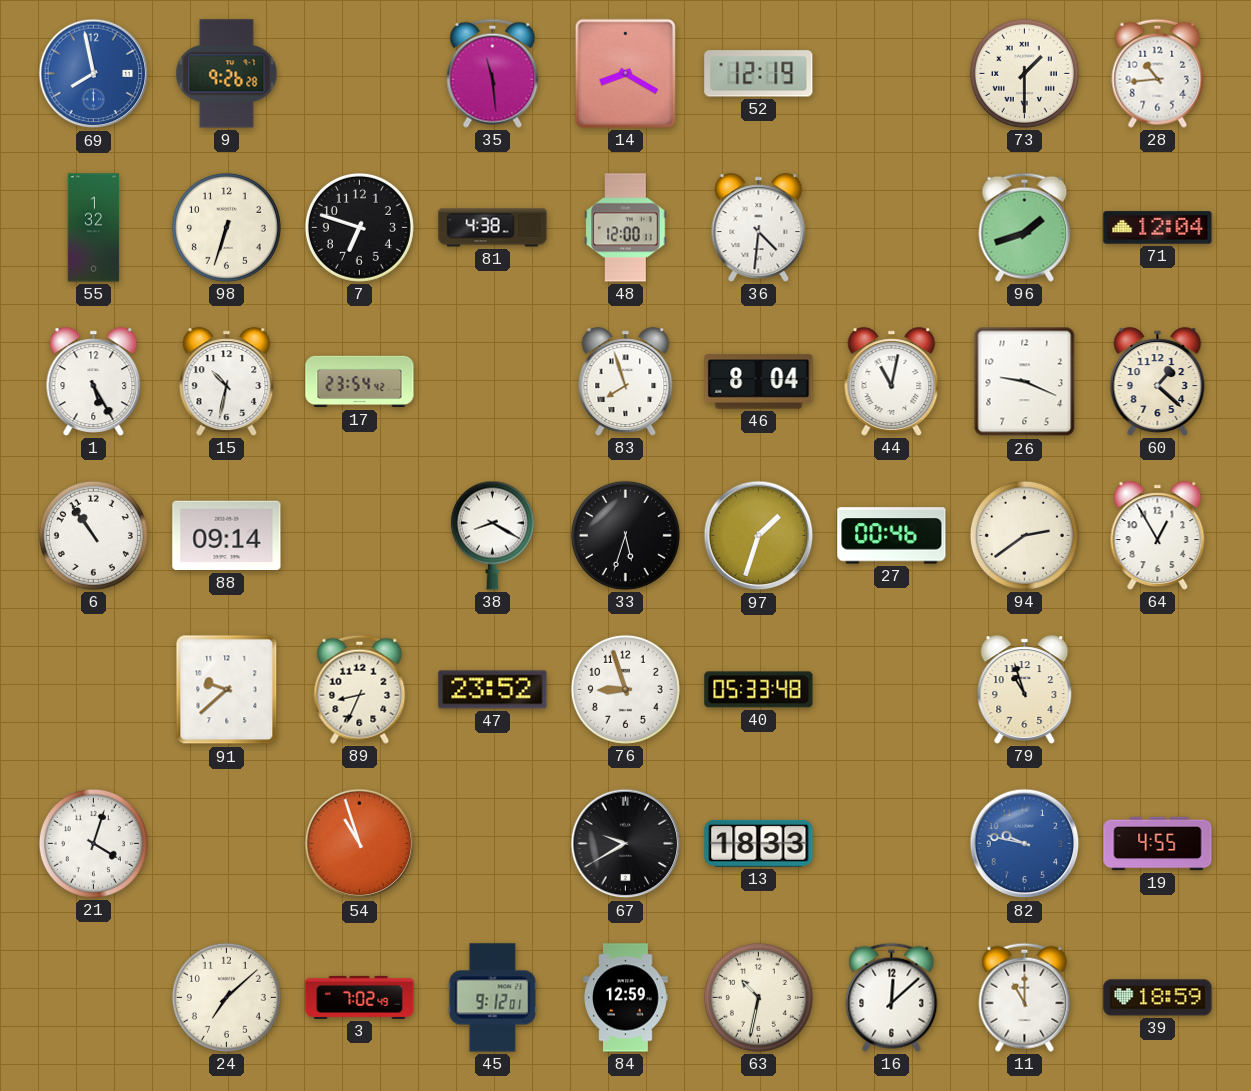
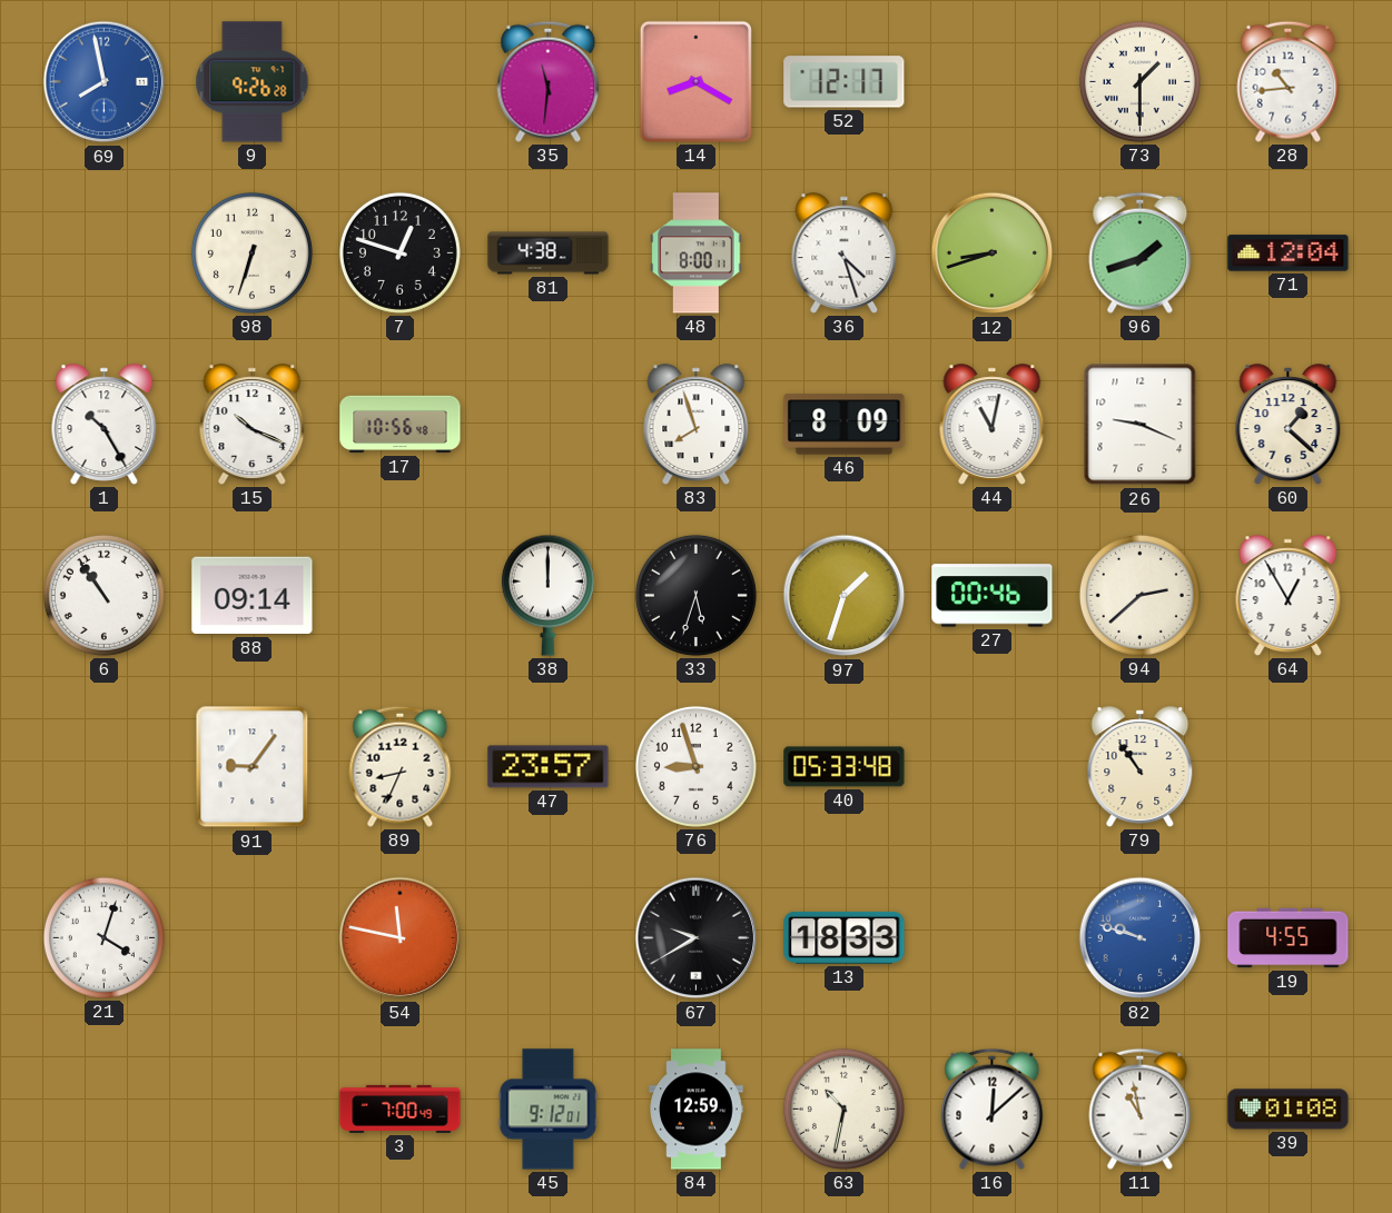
35: 11:29 -> 11:31 (549, 81)
52: 12:19 -> 12:17 (845, 82)
55: 1:32 -> none (94, 228)
7: 6:48 -> 12:48 (399, 252)
48: 12:00 -> 8:00 (697, 253)
36: 4:31 -> 4:27 (845, 253)
12: none -> 8:42 (993, 253)
1: 5:25 -> 10:25 (105, 425)
15: 10:32 -> 10:19 (253, 425)
17: 23:54 -> 10:56 (401, 425)
46: 8:04 -> 8:09 (845, 425)
38: 8:20 -> 12:00 (547, 595)
94: 2:39 -> 2:38 (1139, 595)
91: 9:38 -> 9:06 (253, 767)
47: 23:52 -> 23:57 (549, 767)
79: 10:57 -> 10:54 (1141, 767)
54: 10:57 -> 11:47 (401, 938)
82: 9:47 -> 9:48 (1141, 938)
24: 7:08 -> none (226, 997)
3: 7:02 -> 7:00 (401, 1108)
11: 11:00 -> 10:58 (1141, 1108)
39: 18:59 -> 01:08 (1289, 1110)
